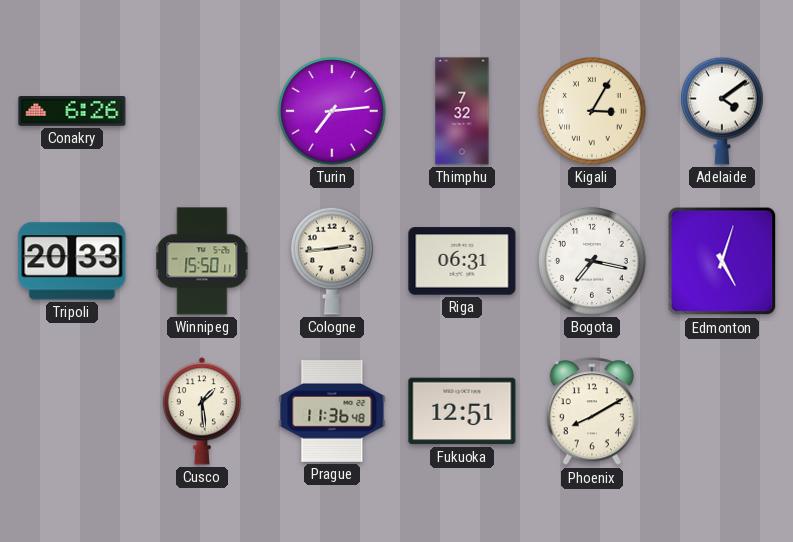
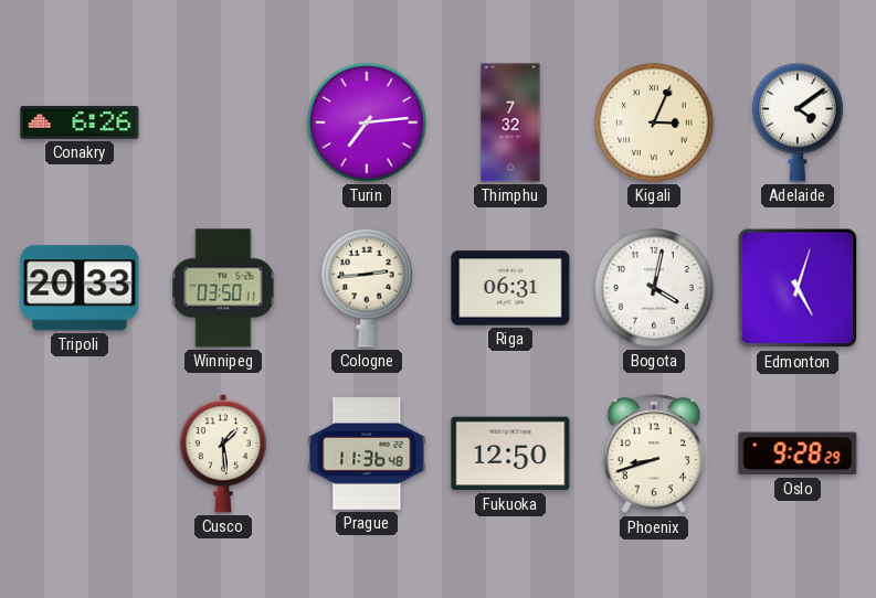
Kigali: 3:05 -> 3:04 (654, 122)
Winnipeg: 15:50 -> 03:50 (223, 288)
Bogota: 7:17 -> 4:02 (654, 288)
Fukuoka: 12:51 -> 12:50 (510, 453)
Phoenix: 8:10 -> 8:42 (654, 455)
Oslo: none -> 9:28 (798, 453)
